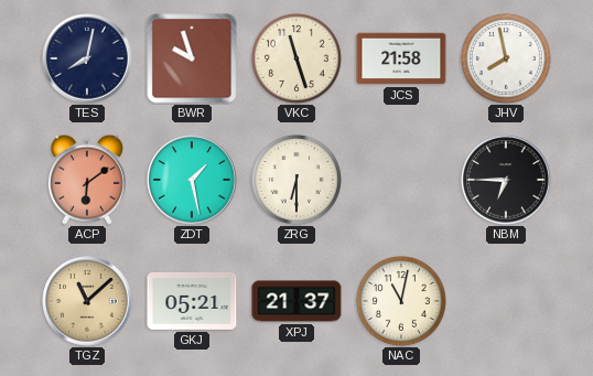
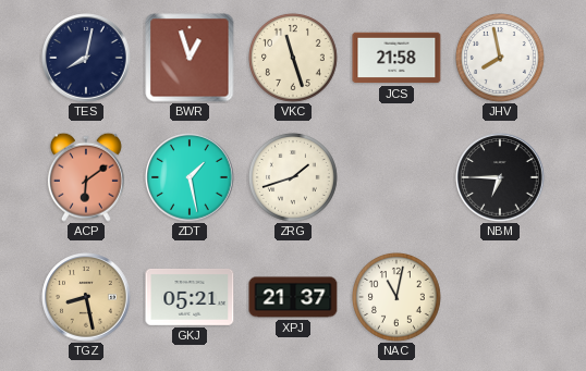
BWR: 9:57 -> 12:57 (190, 58)
ZRG: 6:30 -> 1:42 (293, 177)
TGZ: 11:08 -> 8:28 (86, 297)
